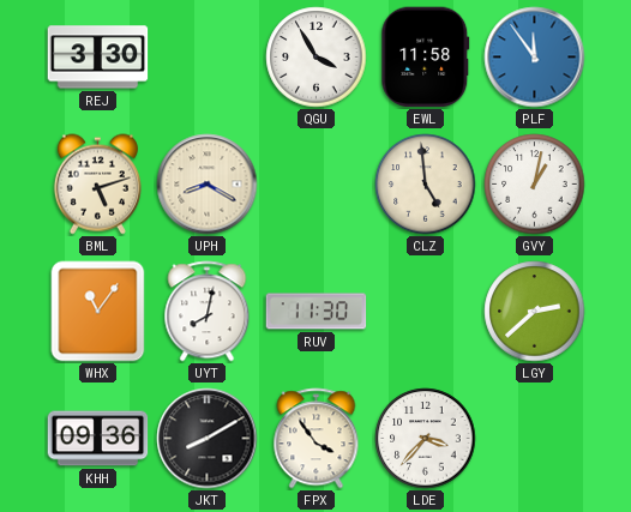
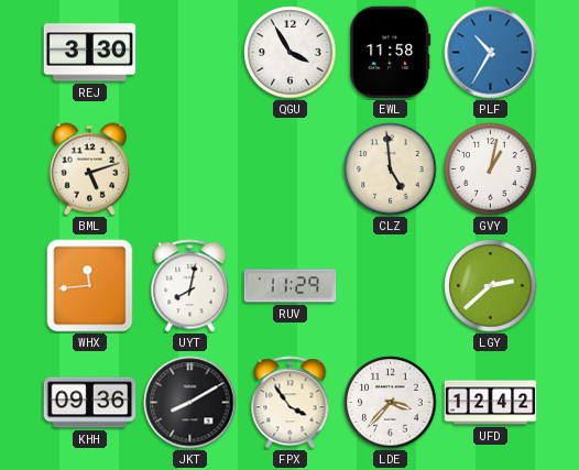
PLF: 11:54 -> 10:35 (491, 53)
UPH: 8:20 -> none (208, 185)
WHX: 11:06 -> 11:44 (90, 286)
RUV: 11:30 -> 11:29 (291, 286)
UFD: none -> 12:42 (491, 403)
